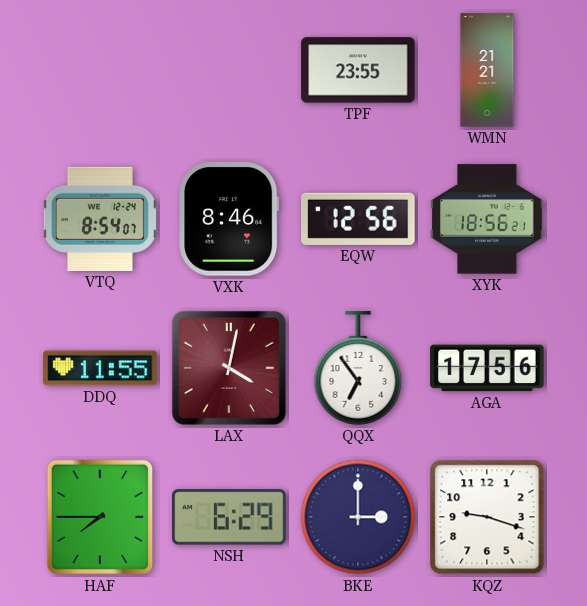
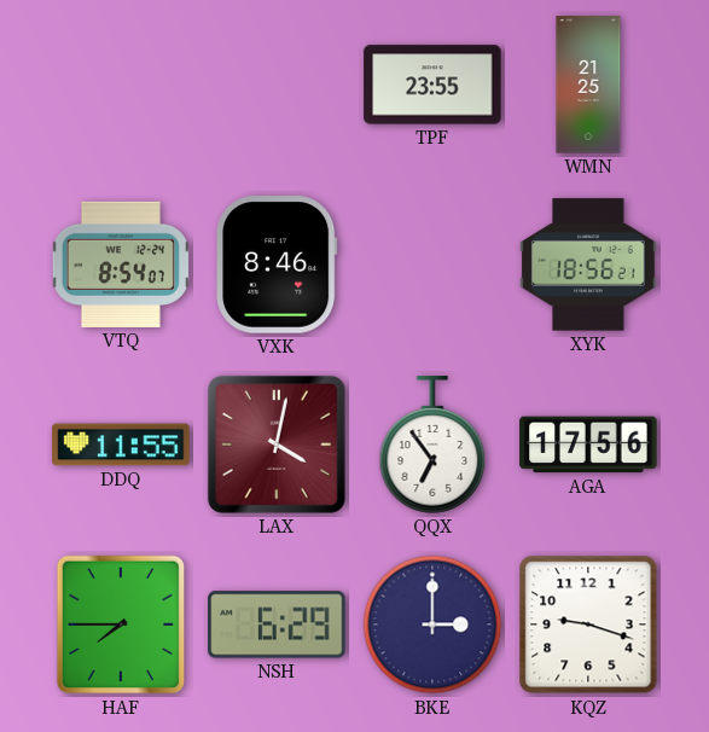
WMN: 21:21 -> 21:25 (588, 85)
EQW: 12:56 -> none (358, 219)
